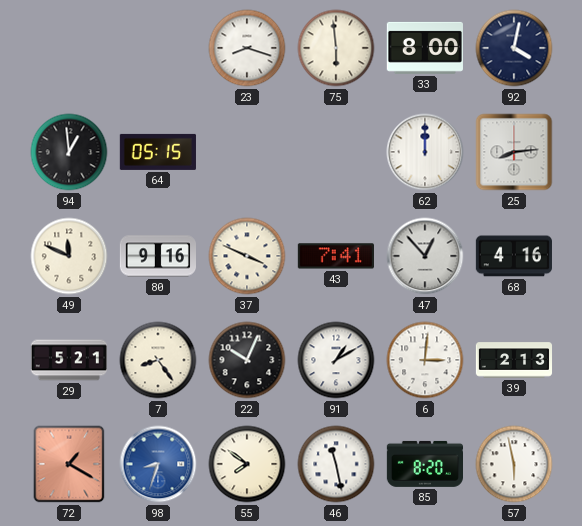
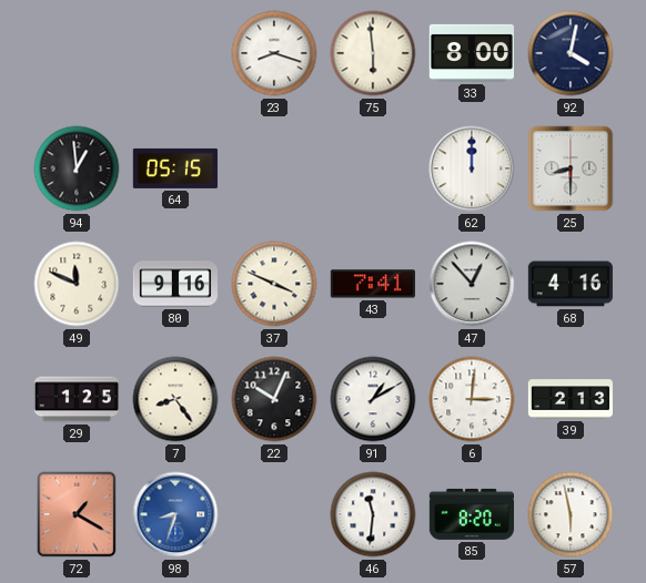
25: 8:14 -> 8:30 (571, 168)
29: 5:21 -> 1:25 (75, 399)
55: 7:51 -> none (247, 464)
46: 11:28 -> 11:31 (373, 514)
